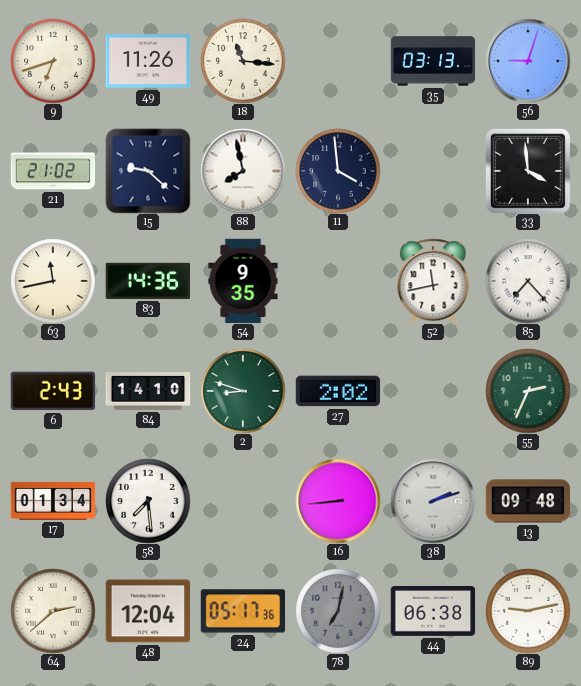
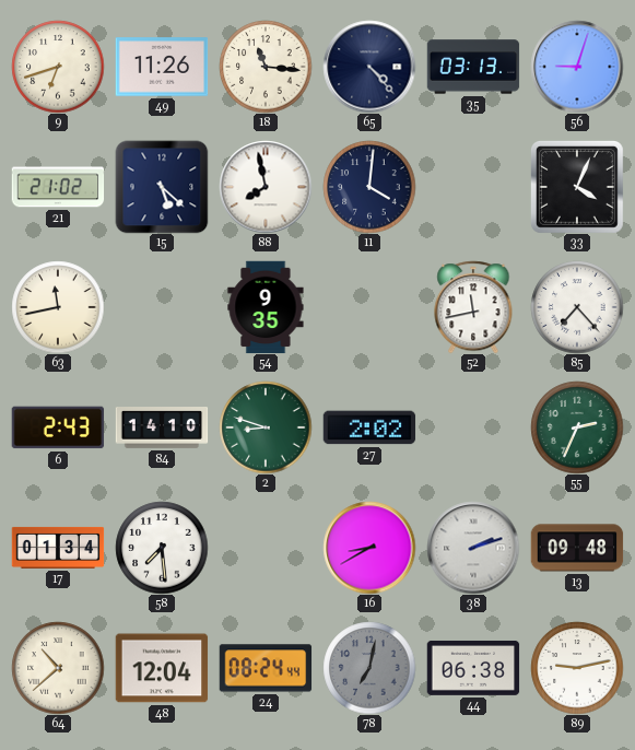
65: none -> 4:23 (369, 67)
15: 9:22 -> 5:22 (162, 187)
11: 3:59 -> 4:01 (369, 187)
33: 3:59 -> 4:04 (577, 187)
83: 14:36 -> none (148, 281)
16: 8:44 -> 8:40 (369, 548)
64: 2:38 -> 10:38 (58, 668)
24: 05:17 -> 08:24 (266, 668)
